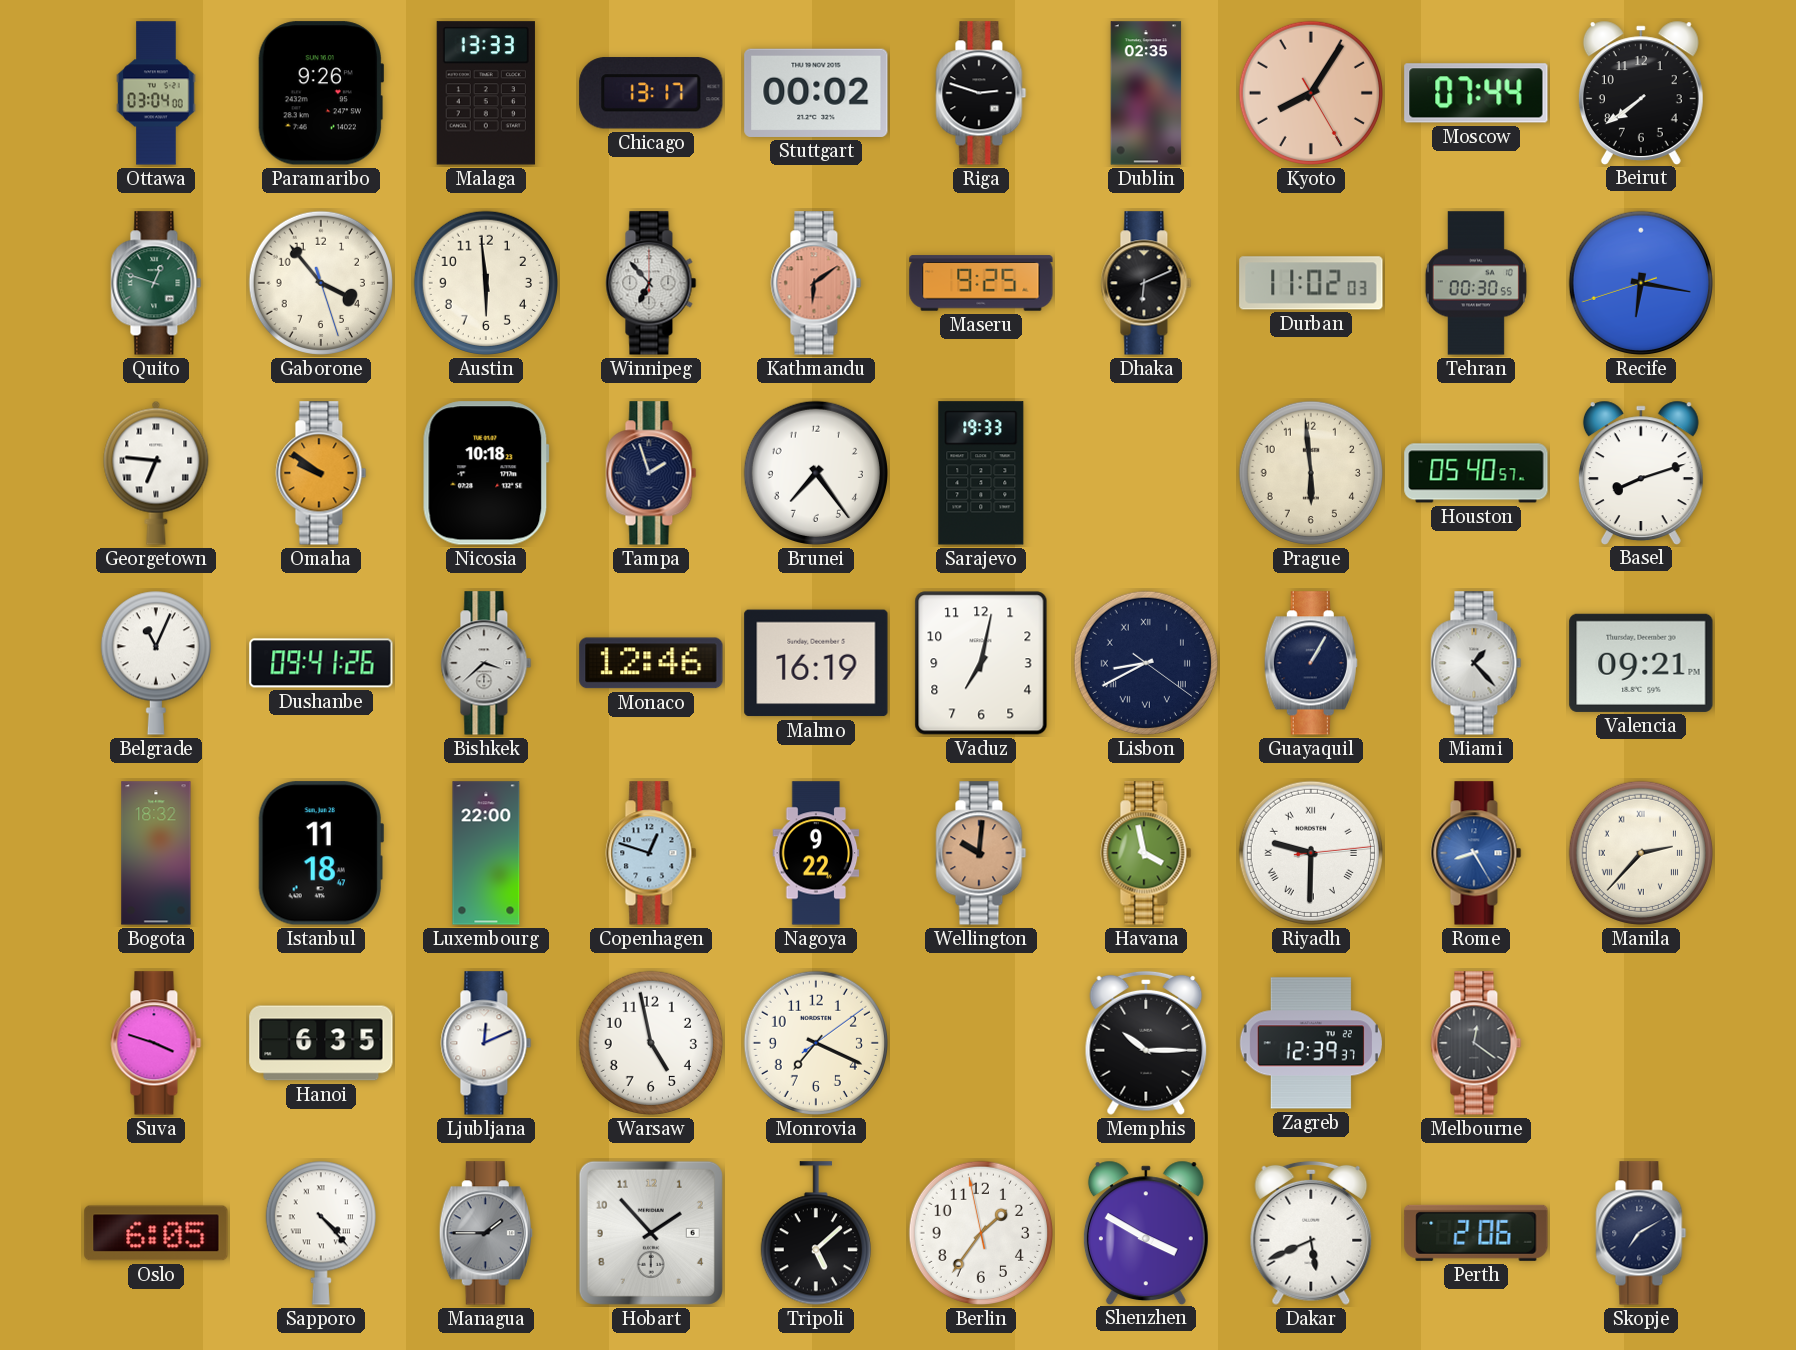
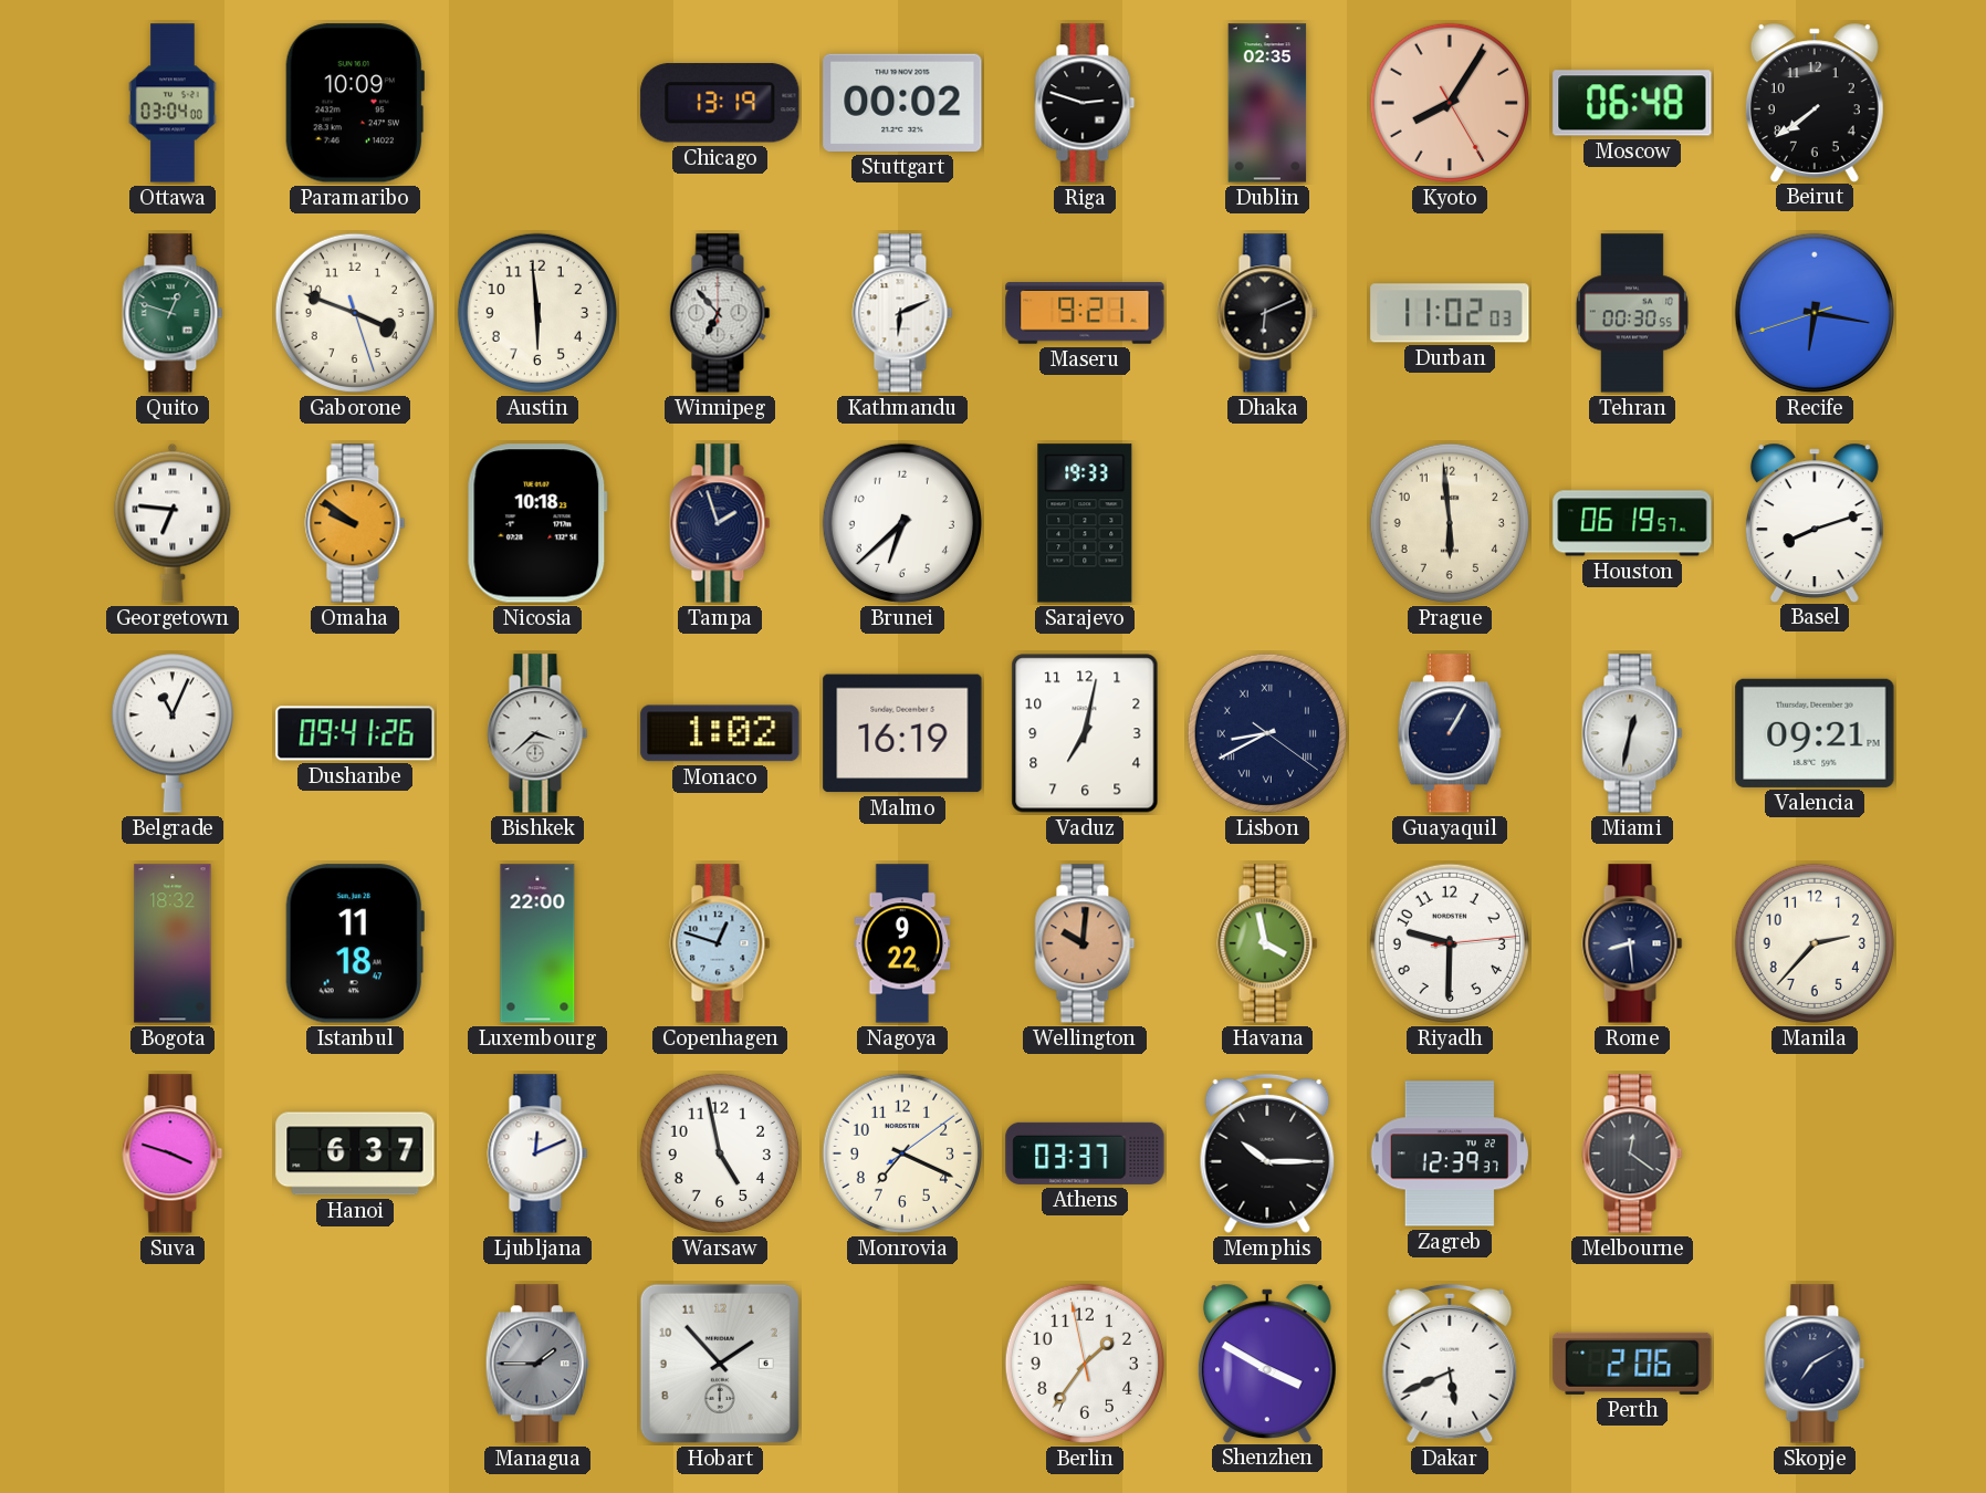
Paramaribo: 9:26 -> 10:09 (354, 103)
Malaga: 13:33 -> none (486, 93)
Chicago: 13:17 -> 13:19 (720, 103)
Moscow: 07:44 -> 06:48 (1632, 103)
Gaborone: 3:53 -> 3:48 (355, 313)
Kathmandu: 6:09 -> 6:11 (902, 313)
Kathmandu dial: salmon -> white (902, 313)
Maseru: 9:25 -> 9:21 (1085, 313)
Brunei: 7:24 -> 6:38 (902, 523)
Houston: 05:40 -> 06:19 (1632, 523)
Monaco: 12:46 -> 1:02 (720, 733)
Miami: 1:23 -> 12:32 (1632, 733)
Riyadh numerals: Roman -> Arabic (1450, 943)
Rome: 8:25 -> 8:29 (1632, 943)
Rome dial: blue -> navy (1632, 943)
Manila numerals: Roman -> Arabic (1815, 943)
Hanoi: 6:35 -> 6:37 (355, 1153)
Athens: none -> 03:37 (1085, 1153)
Oslo: 6:05 -> none (156, 1233)
Sapporo: 4:23 -> none (321, 1233)
Tripoli: 5:08 -> none (816, 1234)
